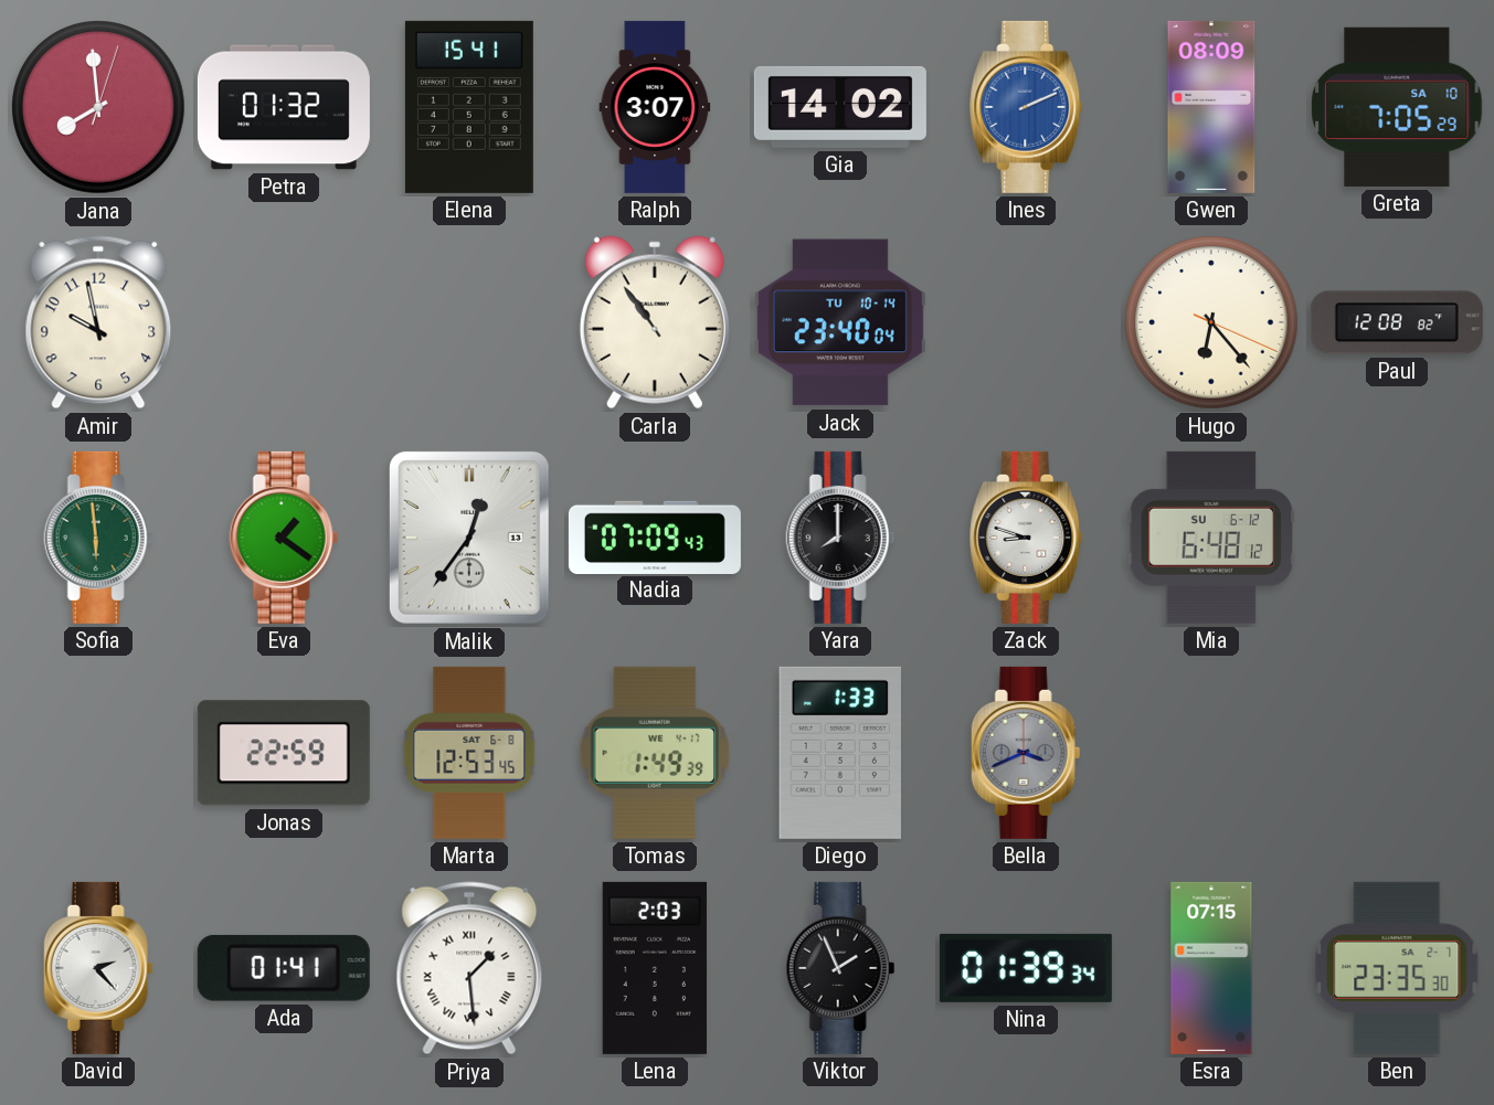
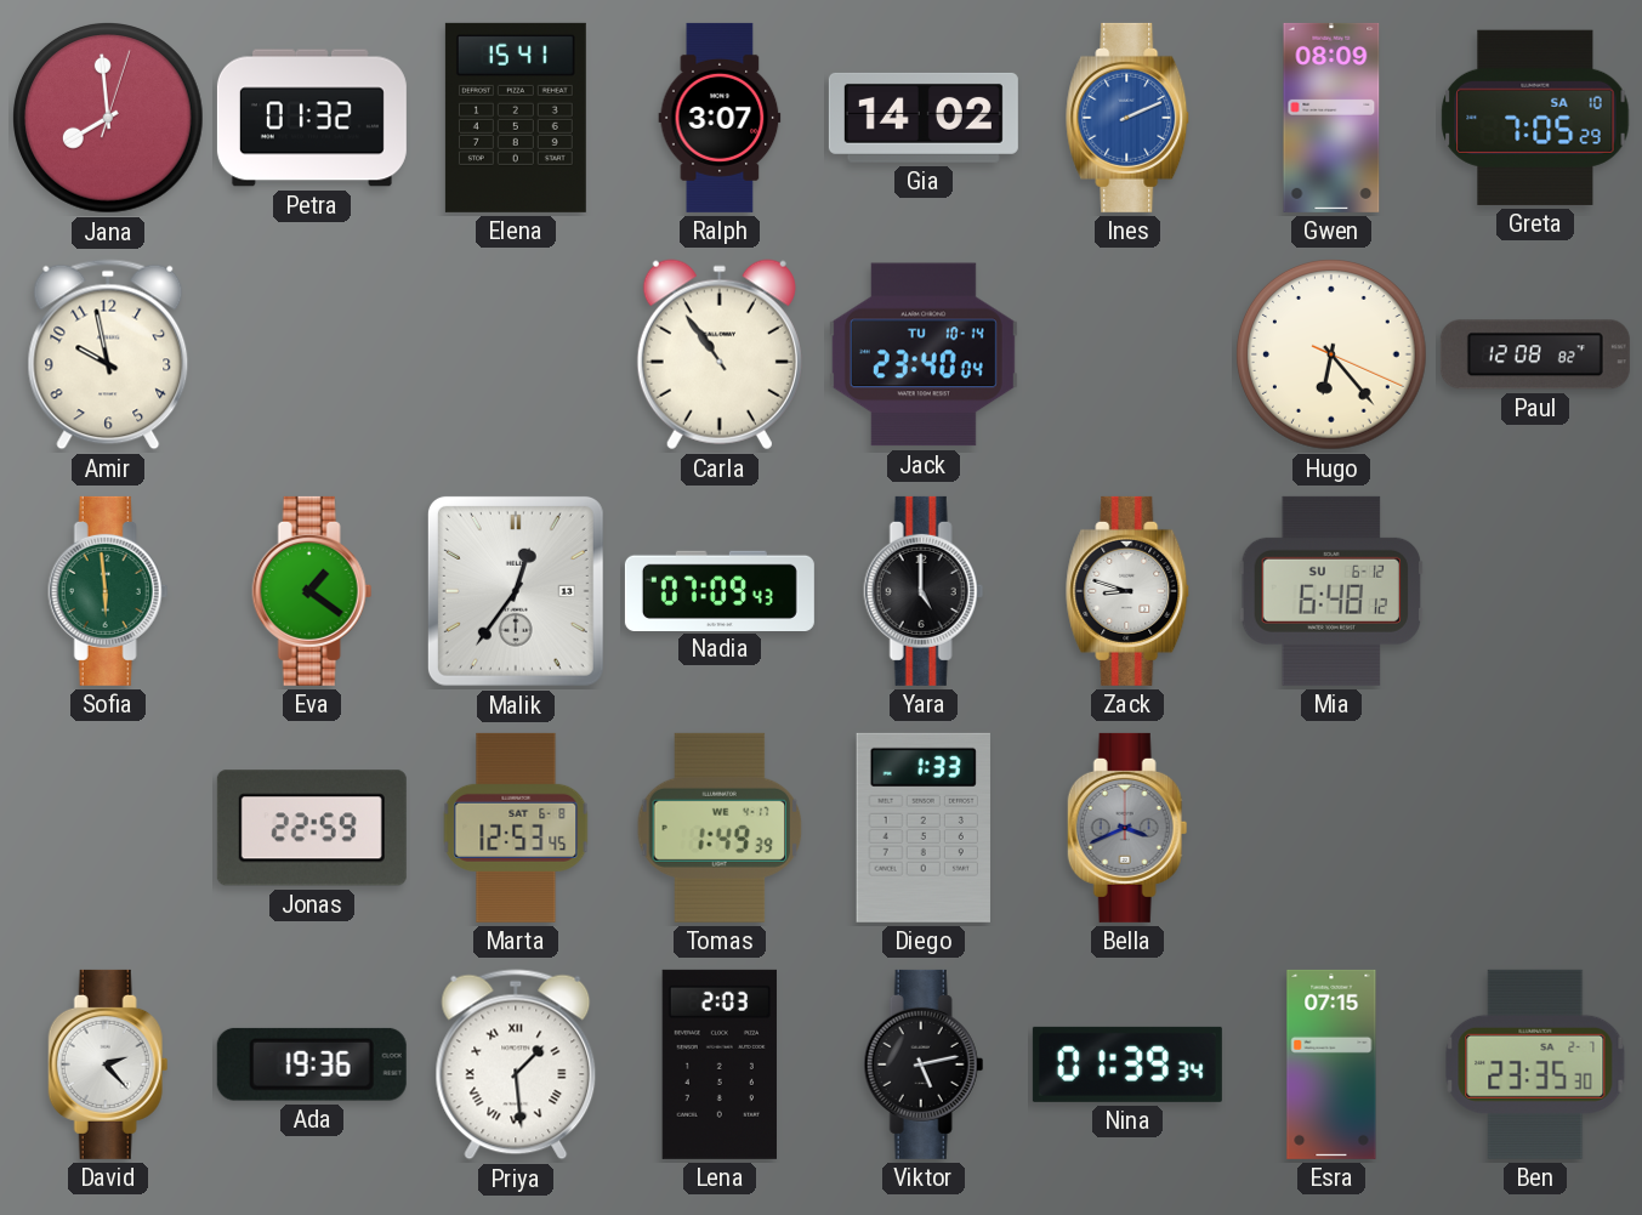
Yara: 8:00 -> 5:00 (924, 591)
Ada: 01:41 -> 19:36 (312, 1064)
Viktor: 1:56 -> 5:13 (924, 1064)
